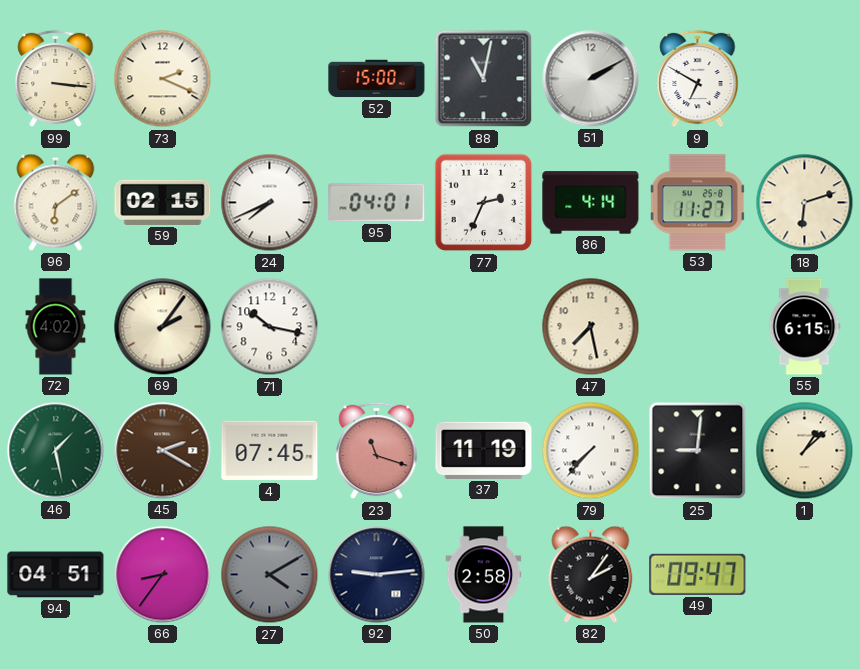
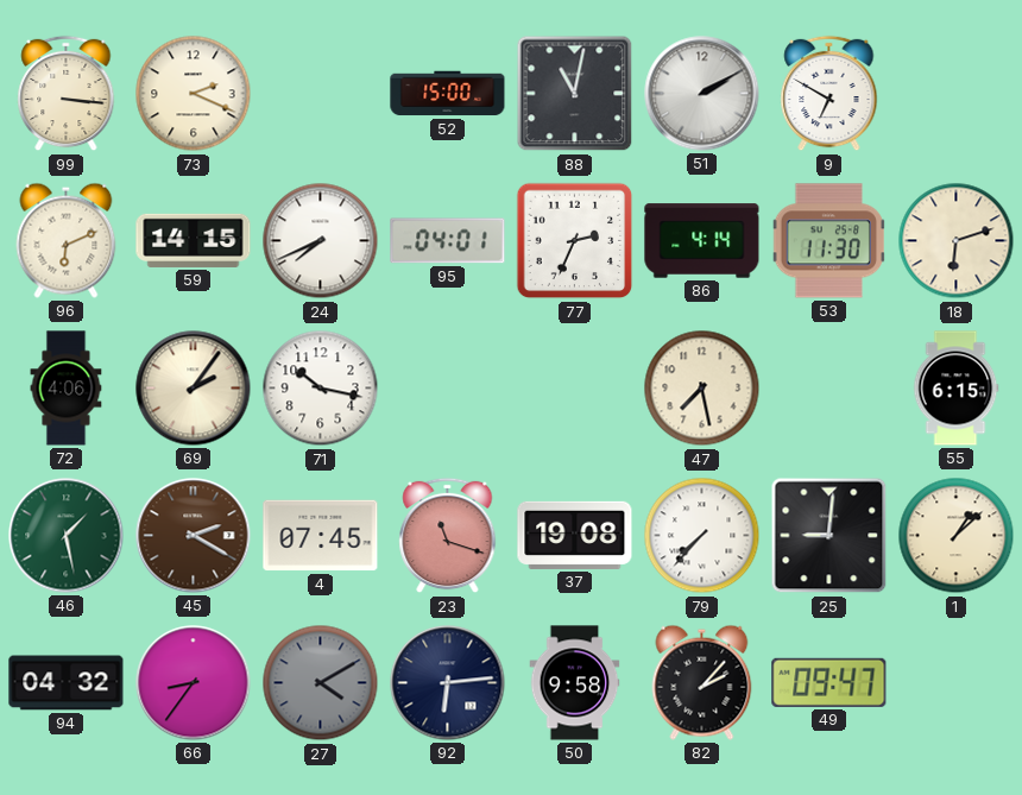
96: 6:09 -> 6:11 (67, 240)
59: 02:15 -> 14:15 (194, 240)
53: 11:27 -> 11:30 (828, 241)
72: 4:02 -> 4:06 (67, 389)
37: 11:19 -> 19:08 (575, 535)
94: 04:51 -> 04:32 (67, 683)
92: 9:14 -> 6:14 (448, 683)
50: 2:58 -> 9:58 (575, 683)
82: 2:06 -> 2:07 (702, 682)
